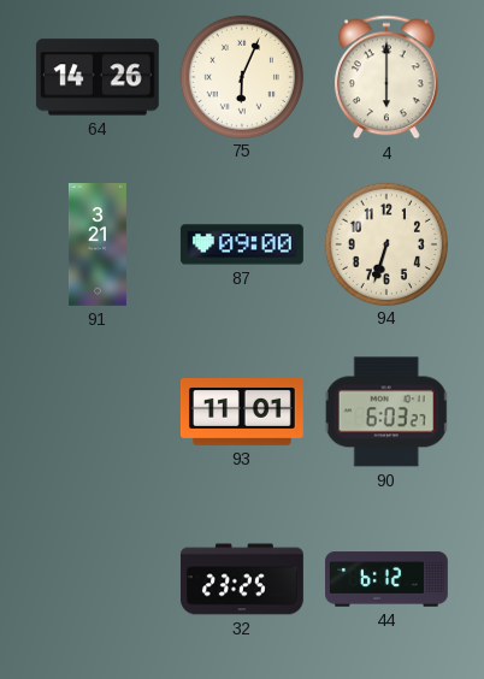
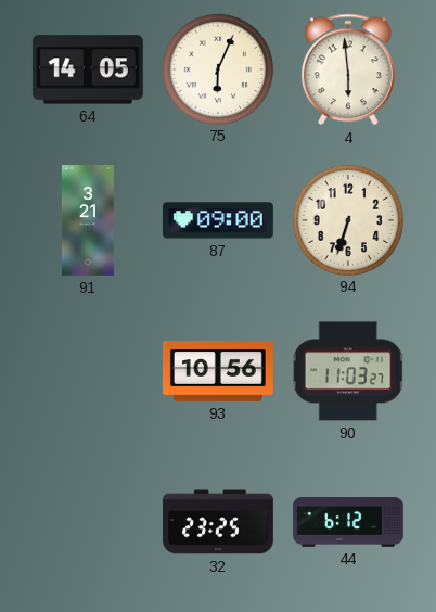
64: 14:26 -> 14:05 (88, 69)
4: 6:00 -> 5:59 (348, 69)
93: 11:01 -> 10:56 (218, 372)
90: 6:03 -> 11:03 (348, 371)
